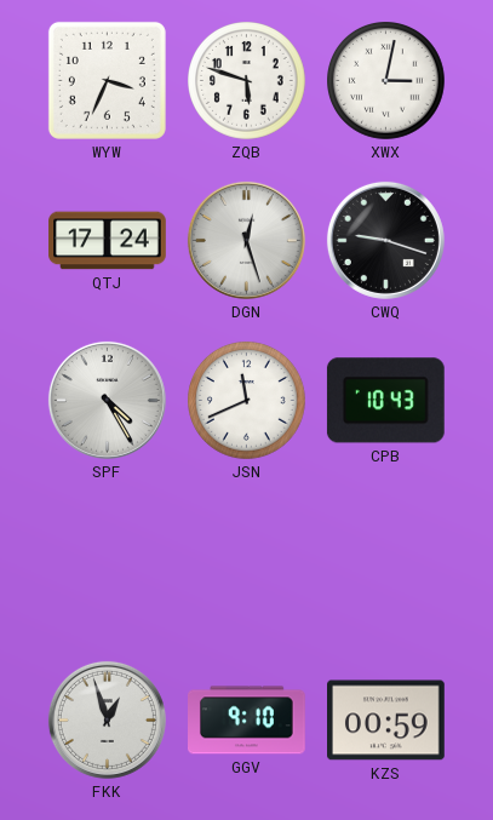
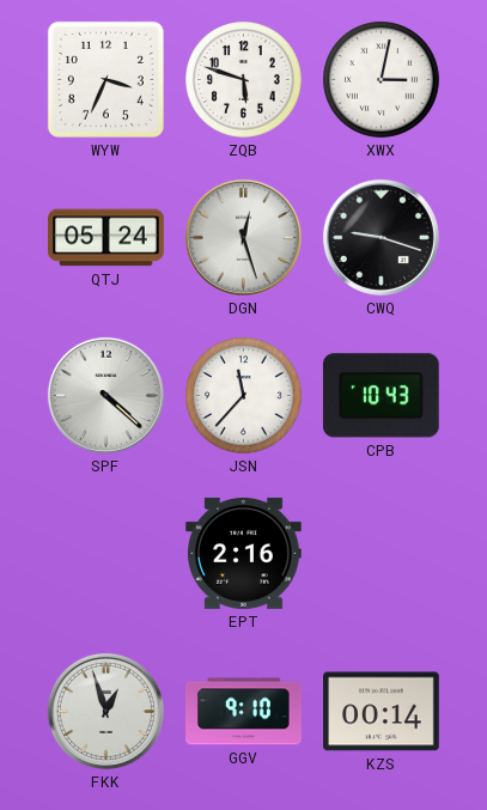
QTJ: 17:24 -> 05:24 (106, 238)
SPF: 4:25 -> 4:22 (105, 395)
JSN: 11:41 -> 11:37 (244, 396)
EPT: none -> 2:16 (244, 553)
KZS: 00:59 -> 00:14 (382, 712)
